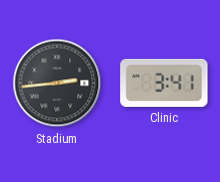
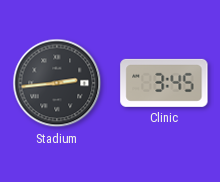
Clinic: 3:41 -> 3:45 (164, 83)
